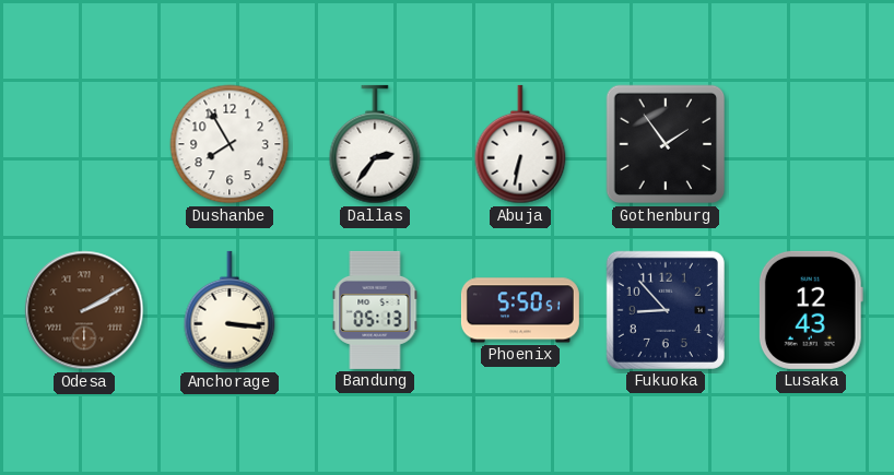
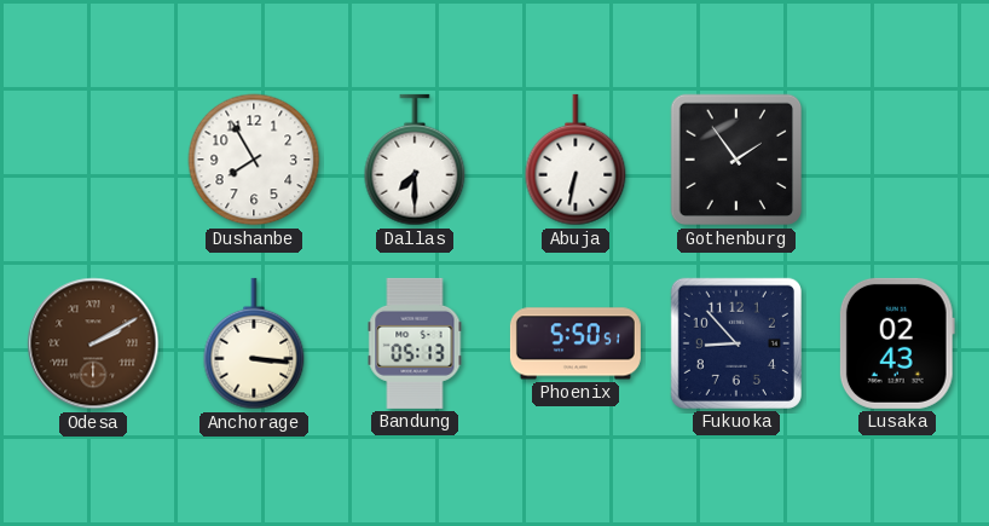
Dallas: 2:36 -> 7:30 (415, 160)
Lusaka: 12:43 -> 02:43 (897, 343)
